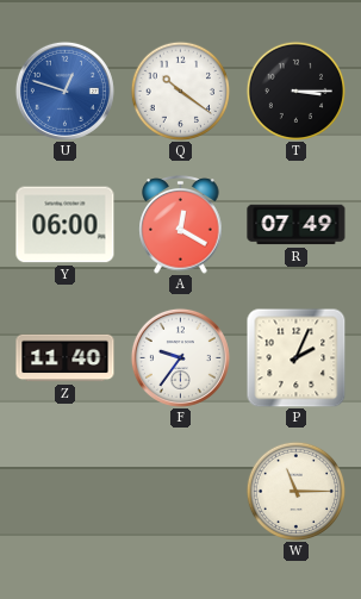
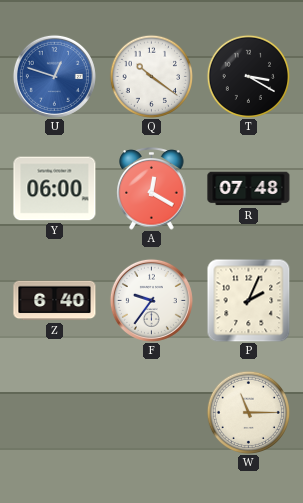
T: 3:15 -> 3:20 (248, 76)
R: 07:49 -> 07:48 (249, 189)
Z: 11:40 -> 6:40 (55, 301)
